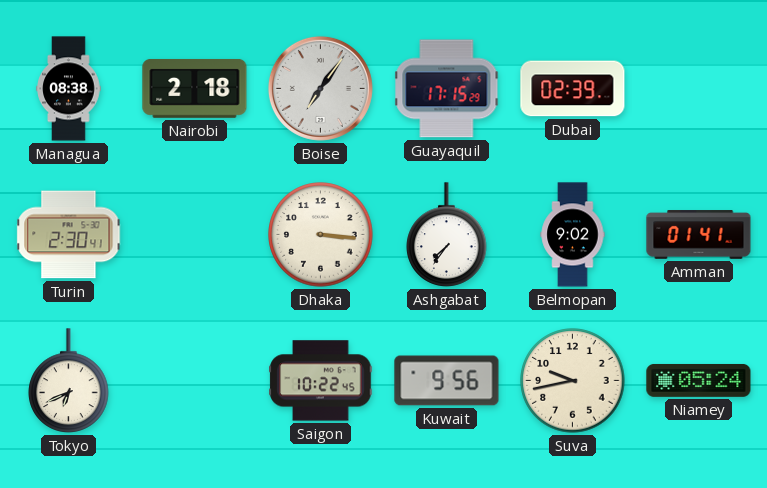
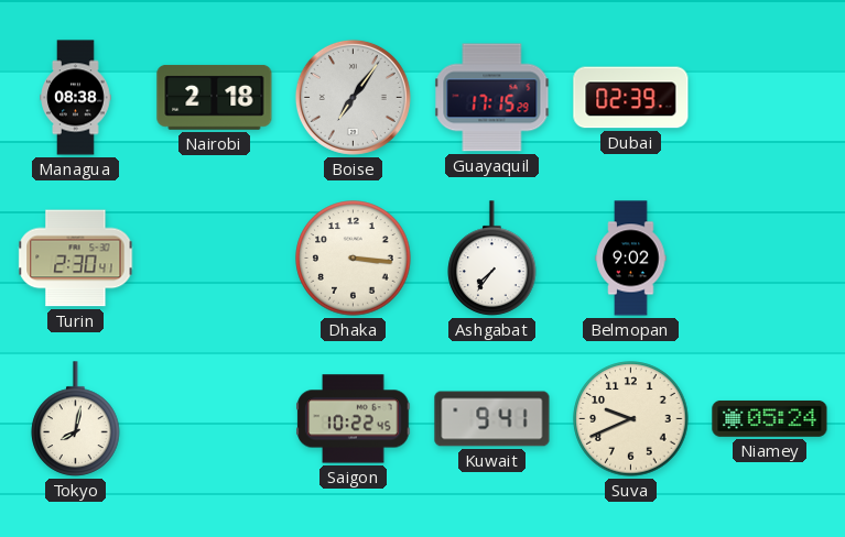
Amman: 01:41 -> none (699, 235)
Tokyo: 6:41 -> 8:02 (76, 419)
Kuwait: 9:56 -> 9:41 (492, 419)
Suva: 9:43 -> 9:41 (631, 419)
